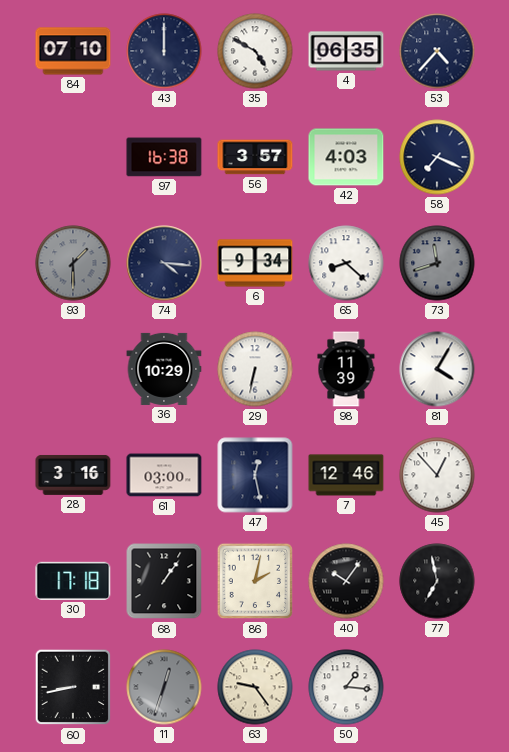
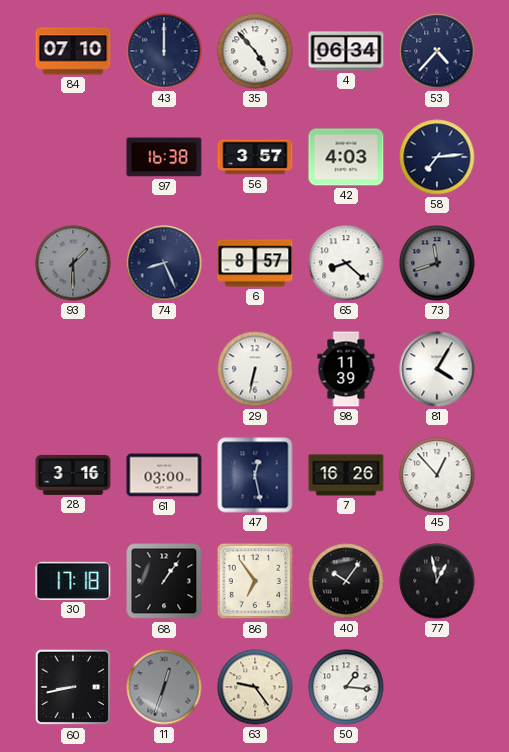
35: 4:50 -> 4:53 (255, 51)
4: 06:35 -> 06:34 (346, 51)
58: 7:19 -> 7:14 (437, 157)
74: 4:16 -> 8:26 (164, 263)
6: 9:34 -> 8:57 (255, 263)
36: 10:29 -> none (164, 369)
7: 12:46 -> 16:26 (346, 475)
86: 2:02 -> 6:54 (255, 581)
77: 6:58 -> 12:58 (437, 581)
